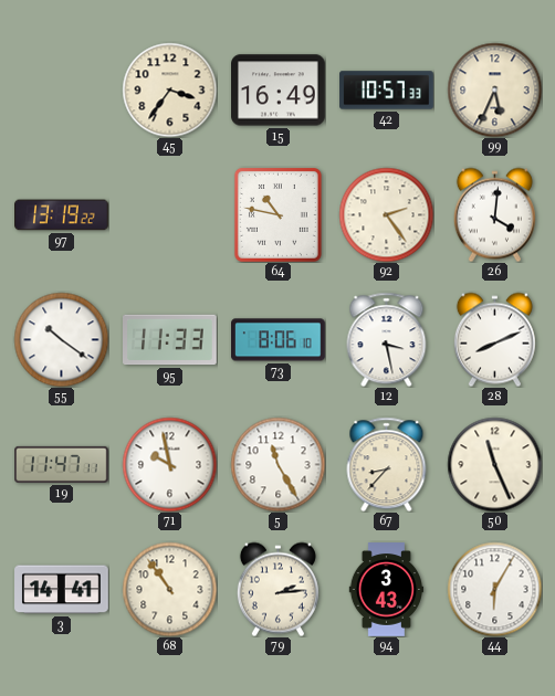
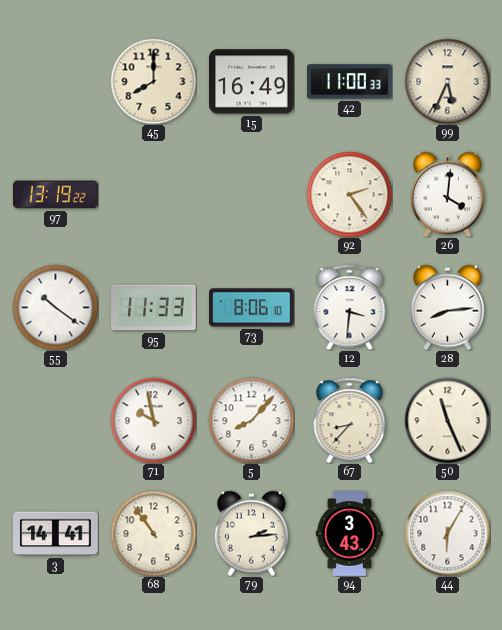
45: 3:36 -> 8:00 (153, 81)
42: 10:57 -> 11:00 (350, 82)
64: 10:47 -> none (277, 214)
12: 3:28 -> 3:31 (350, 307)
28: 8:11 -> 8:14 (447, 307)
19: 11:47 -> none (62, 464)
5: 11:25 -> 8:07 (251, 420)
